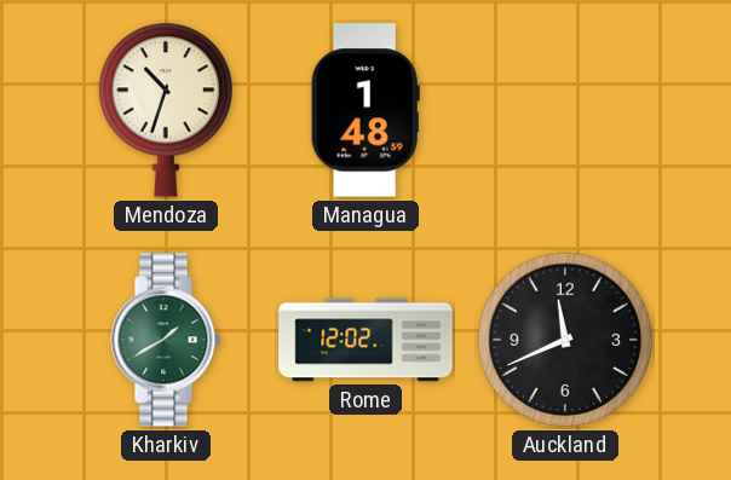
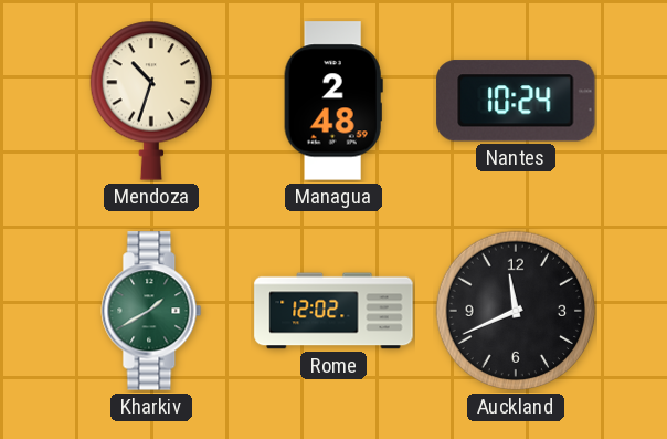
Managua: 1:48 -> 2:48 (333, 101)
Nantes: none -> 10:24 (516, 101)
